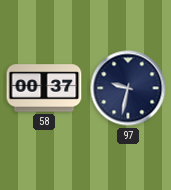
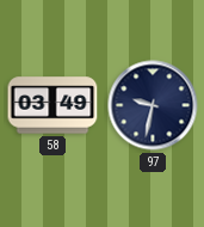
58: 00:37 -> 03:49 (52, 105)
